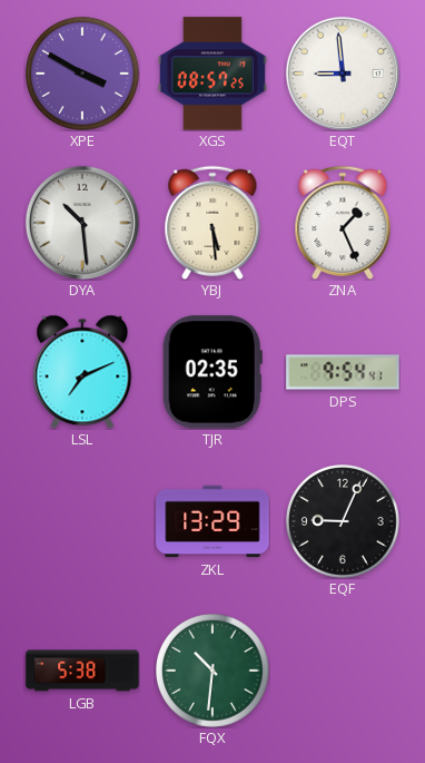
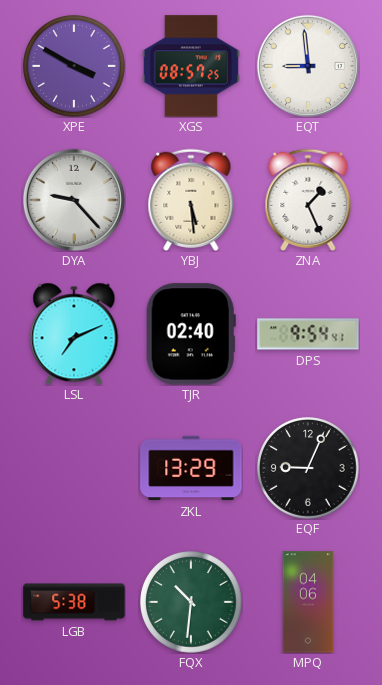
DYA: 10:29 -> 9:23 (74, 200)
TJR: 02:35 -> 02:40 (191, 334)
MPQ: none -> 04:06 (308, 602)
